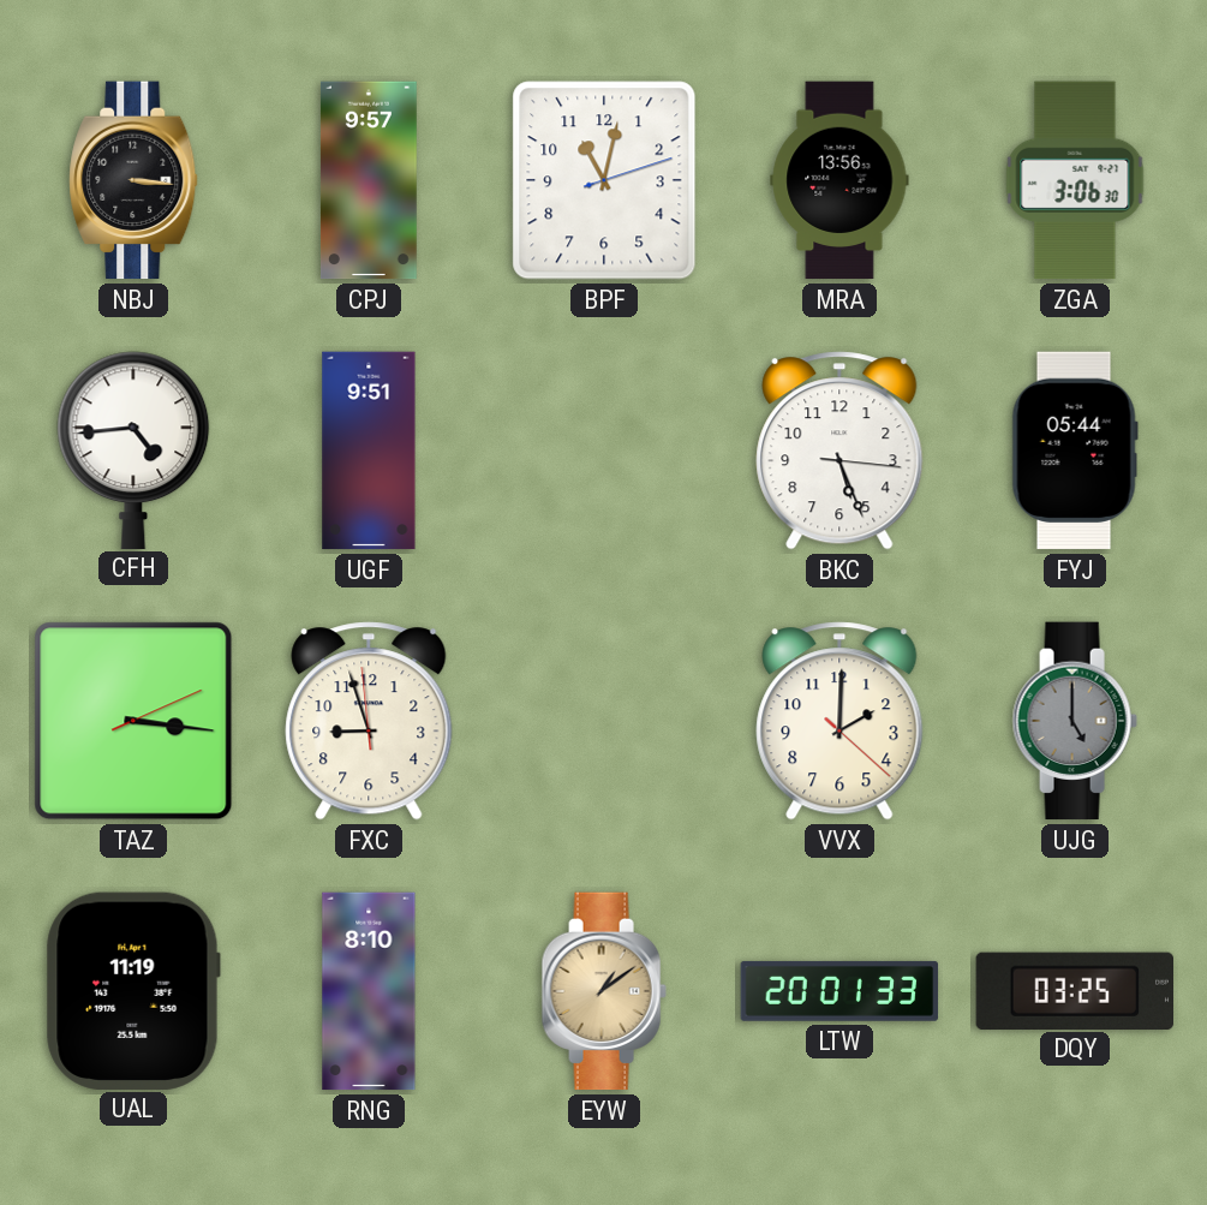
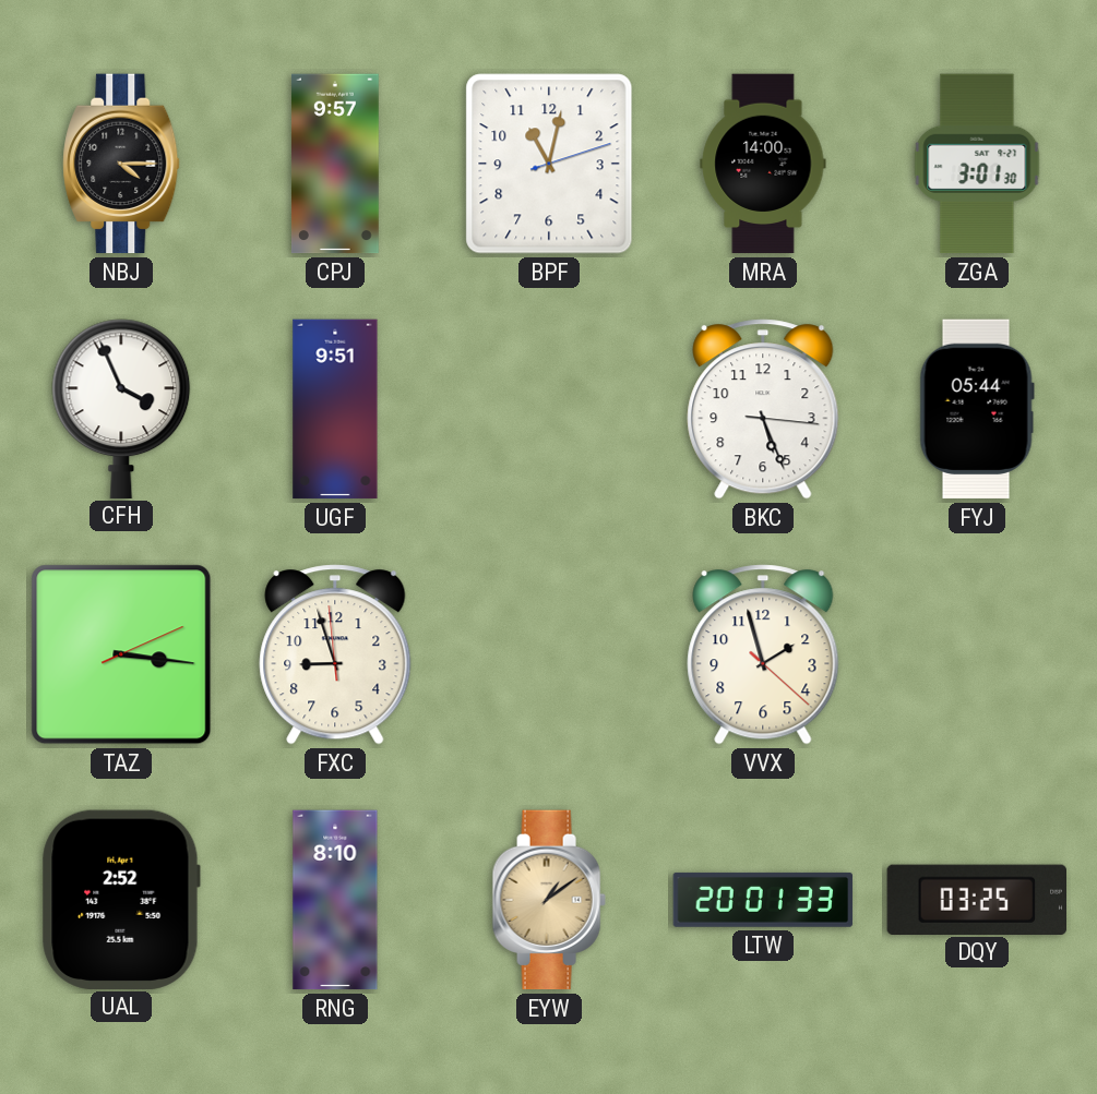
NBJ: 3:16 -> 4:15 (121, 164)
MRA: 13:56 -> 14:00 (763, 164)
ZGA: 3:06 -> 3:01 (977, 164)
CFH: 4:44 -> 3:56 (121, 408)
VVX: 2:00 -> 1:57 (763, 654)
UJG: 5:00 -> none (1075, 721)
UAL: 11:19 -> 2:52 (121, 899)
